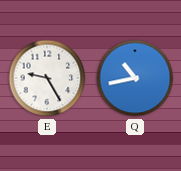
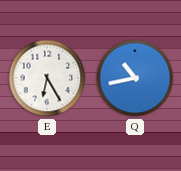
E: 9:25 -> 6:25 (47, 78)
